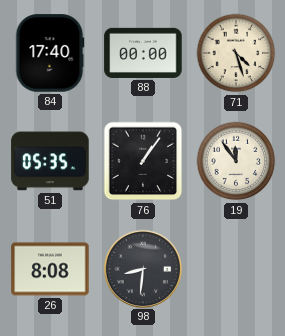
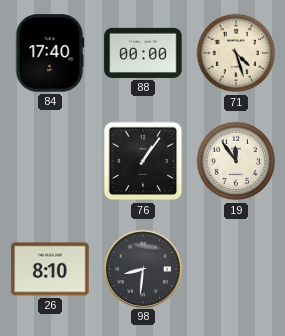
51: 05:35 -> none (50, 161)
26: 8:08 -> 8:10 (50, 269)
